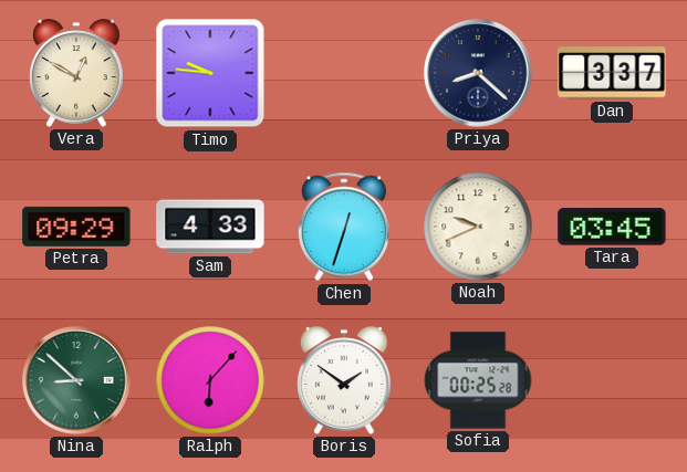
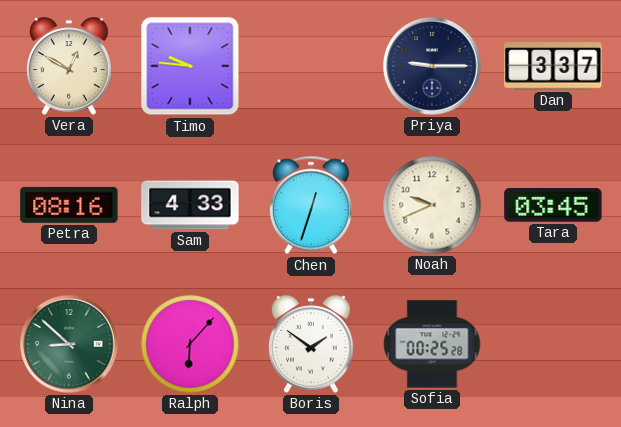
Priya: 8:22 -> 9:15 (432, 66)
Petra: 09:29 -> 08:16 (69, 205)
